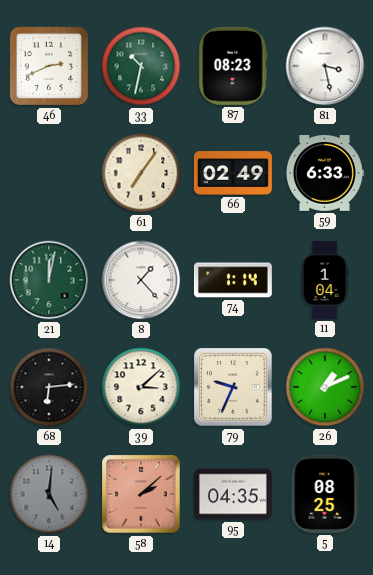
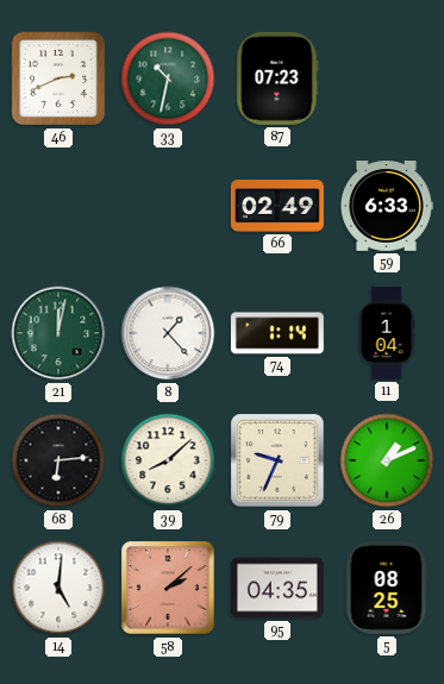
87: 08:23 -> 07:23 (277, 79)
81: 3:28 -> none (325, 66)
61: 7:06 -> none (141, 173)
39: 3:08 -> 8:08 (168, 460)
14 dial: grey -> white (58, 588)
